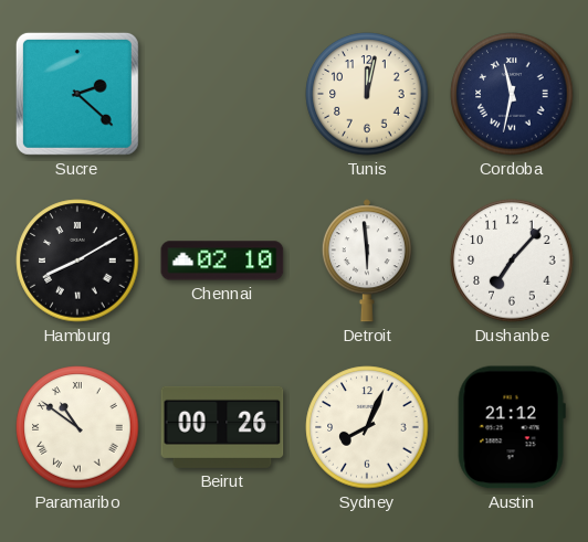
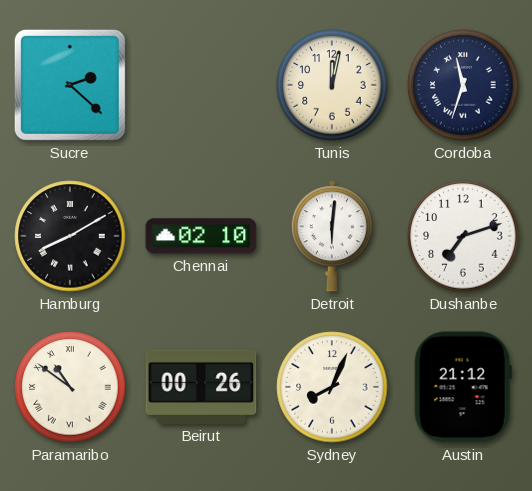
Cordoba: 11:32 -> 11:33 (463, 85)
Detroit: 5:59 -> 6:01 (332, 236)
Dushanbe: 7:07 -> 7:12 (463, 236)
